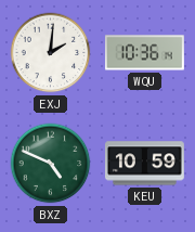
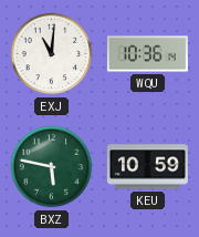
EXJ: 2:01 -> 11:01 (52, 54)
BXZ: 4:49 -> 5:47 (52, 167)
